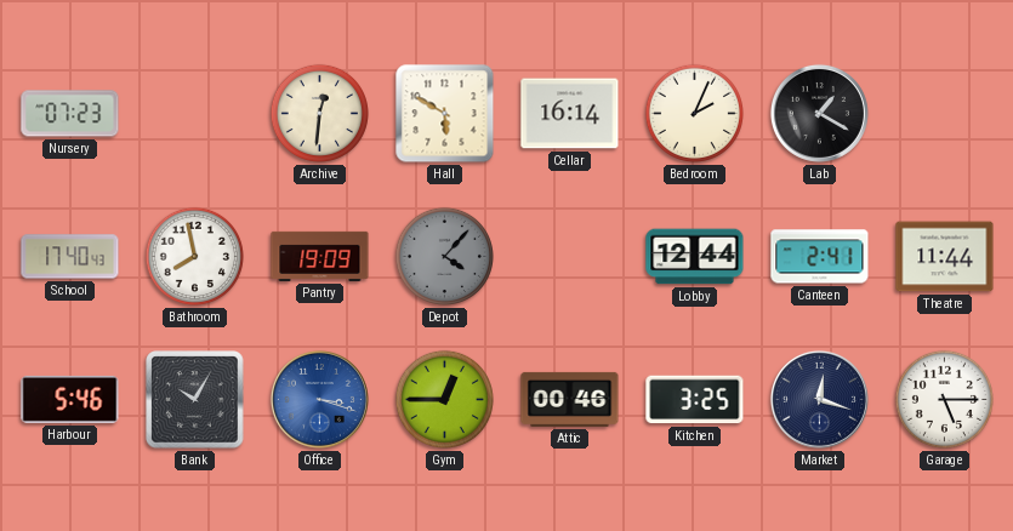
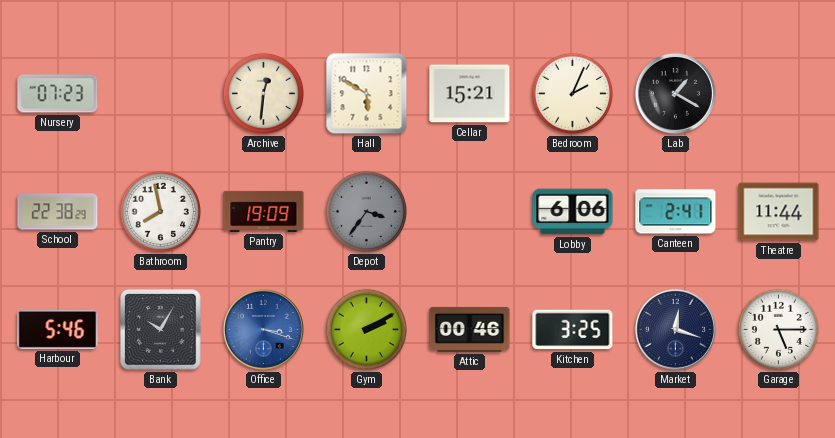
Cellar: 16:14 -> 15:21 (470, 94)
School: 17:40 -> 22:38 (58, 212)
Depot: 4:07 -> 3:36 (366, 211)
Lobby: 12:44 -> 6:06 (573, 212)
Gym: 12:45 -> 2:10 (366, 329)
